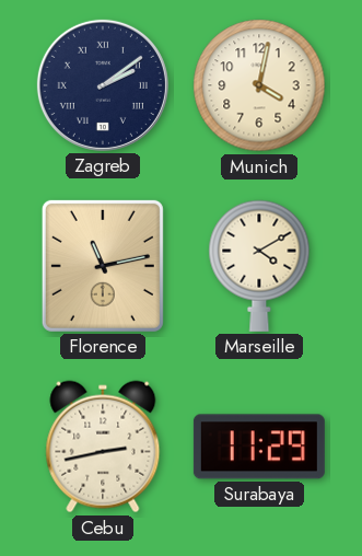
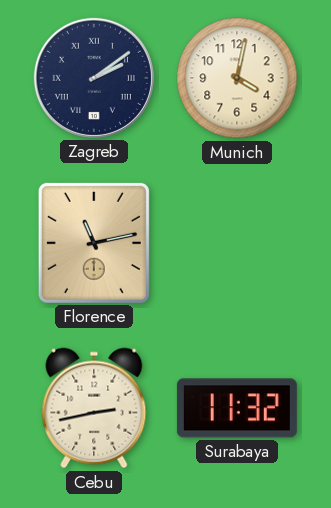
Marseille: 4:10 -> none (259, 266)
Surabaya: 11:29 -> 11:32 (237, 408)
